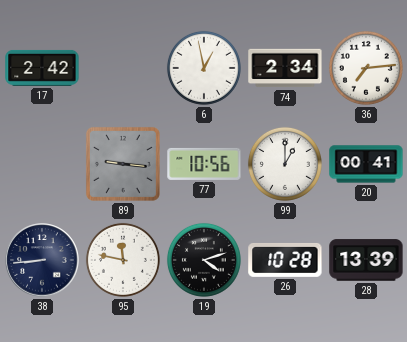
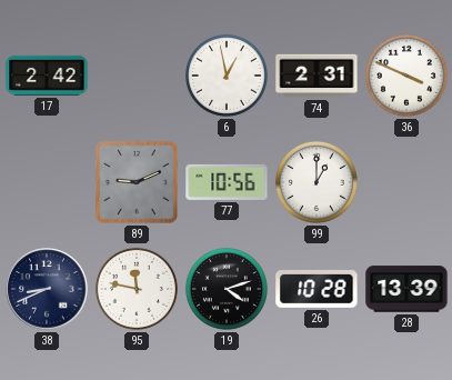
74: 2:34 -> 2:31 (317, 76)
36: 7:14 -> 3:49 (406, 76)
89: 9:16 -> 9:11 (137, 182)
20: 00:41 -> none (366, 164)
38: 8:44 -> 8:41 (47, 289)
